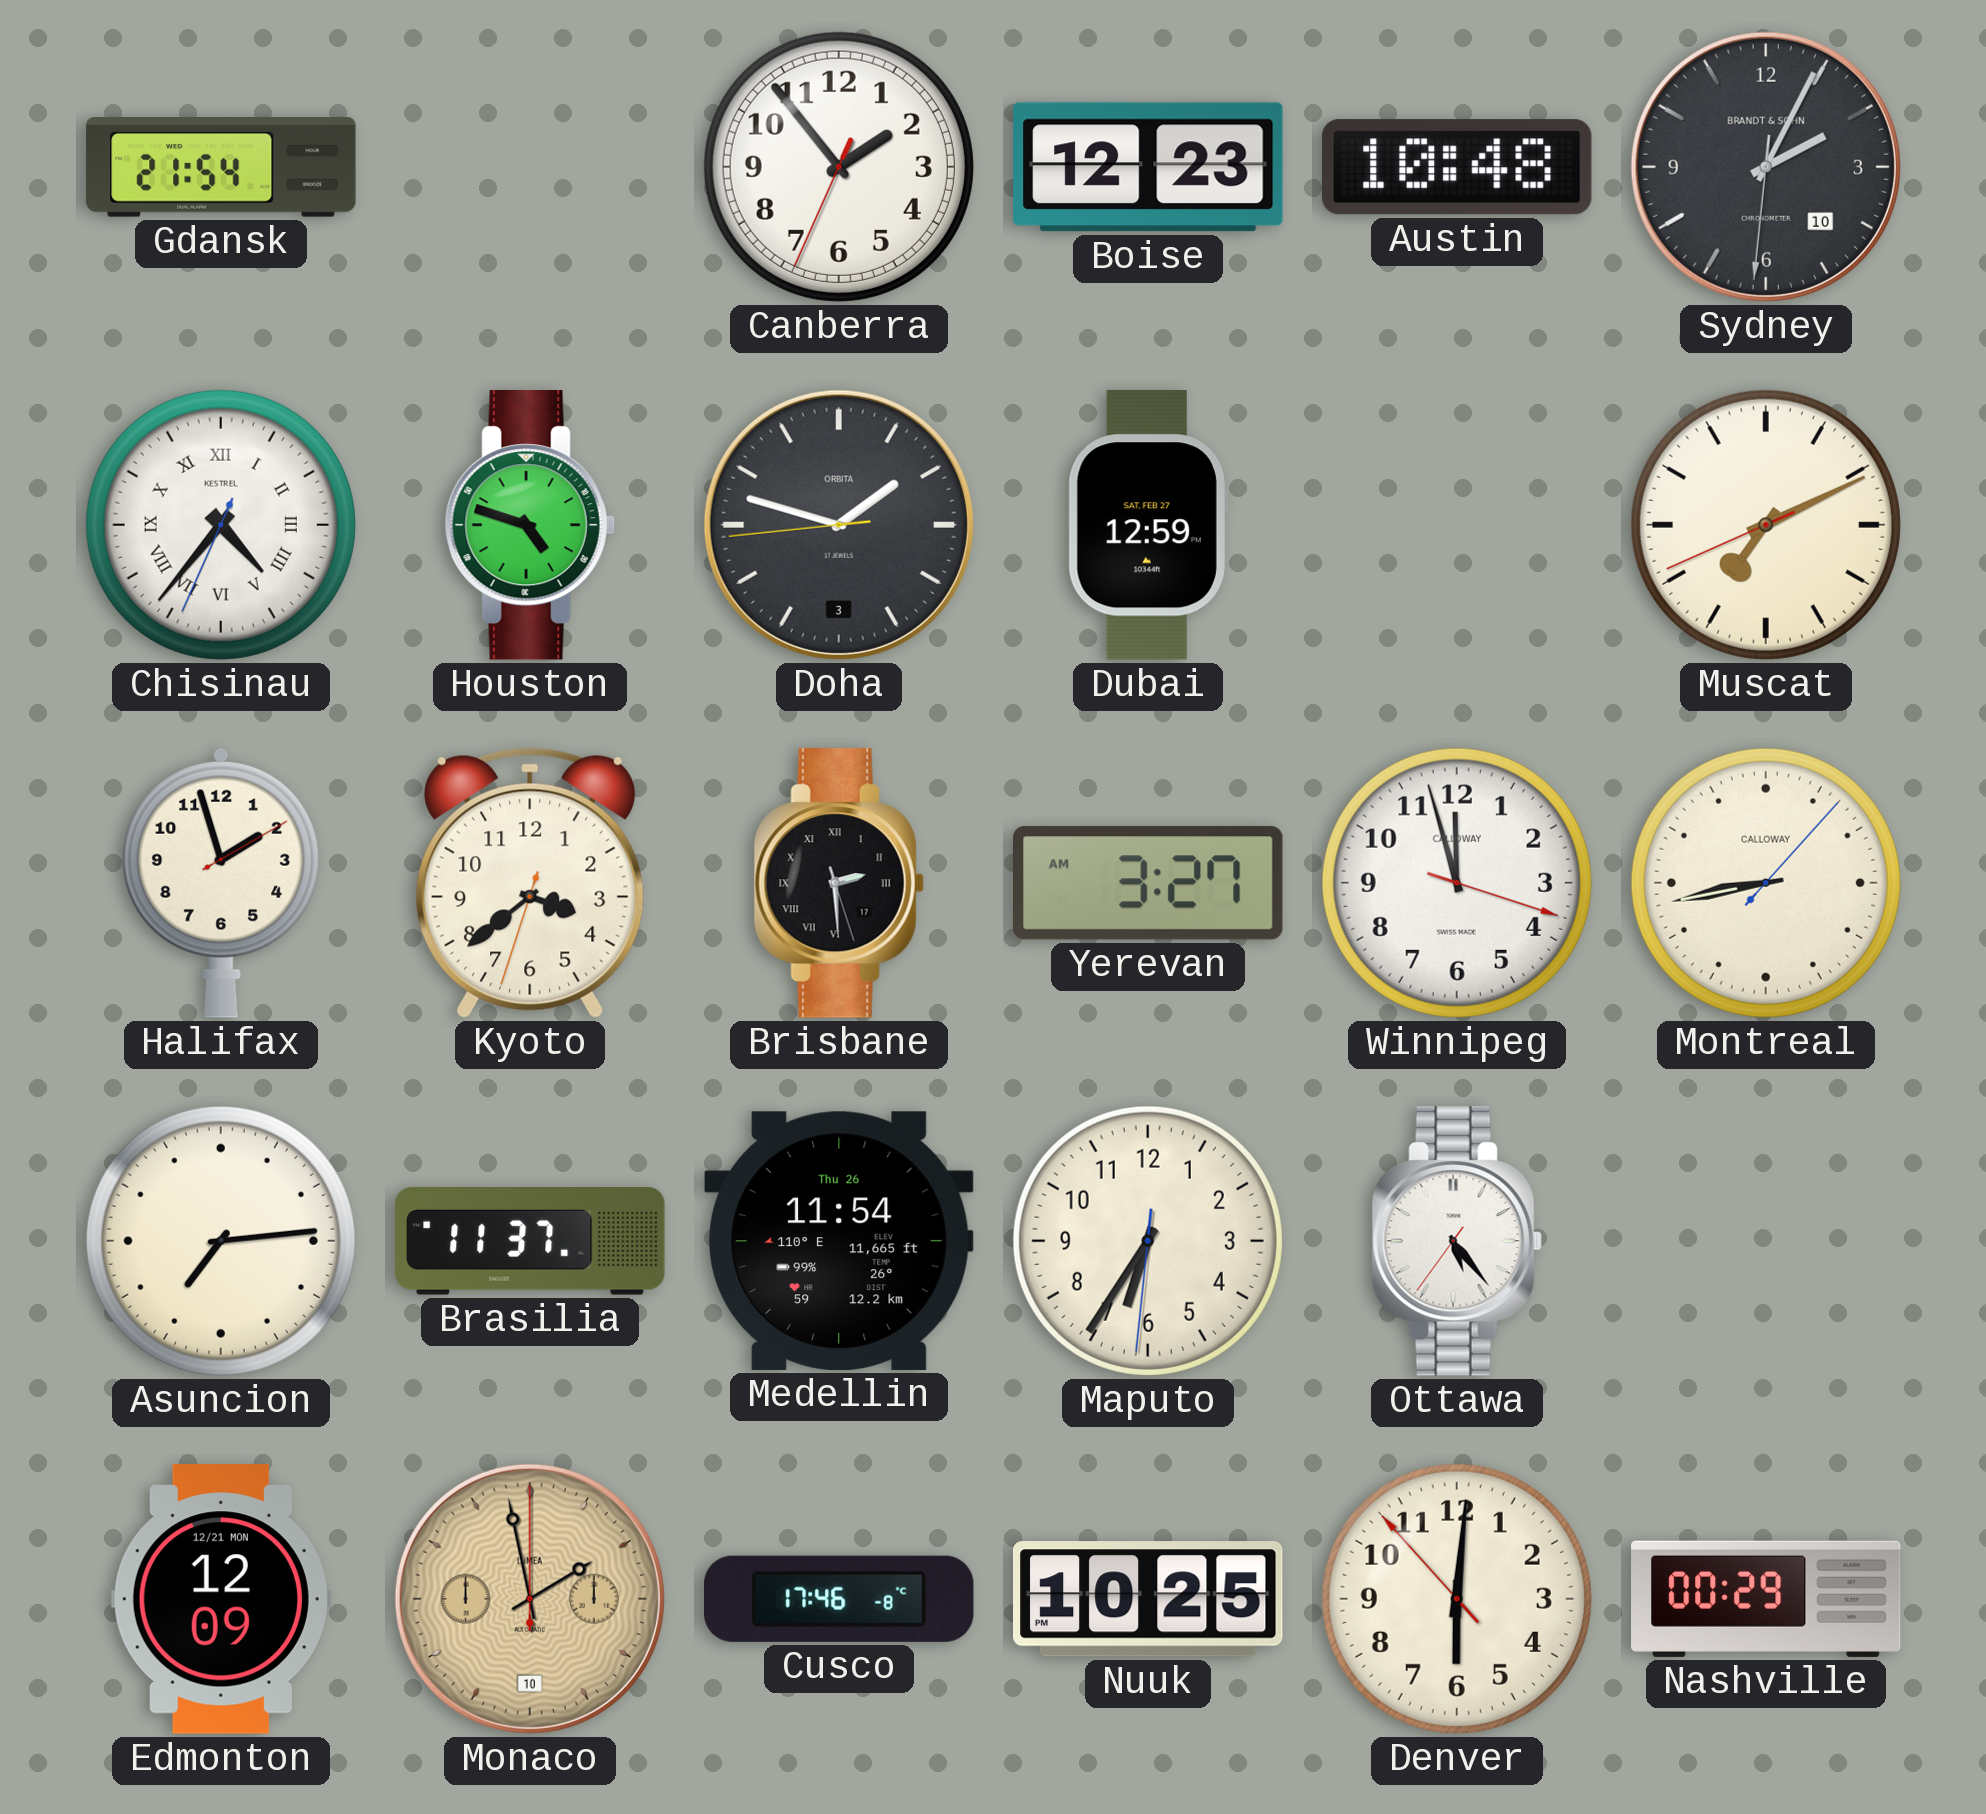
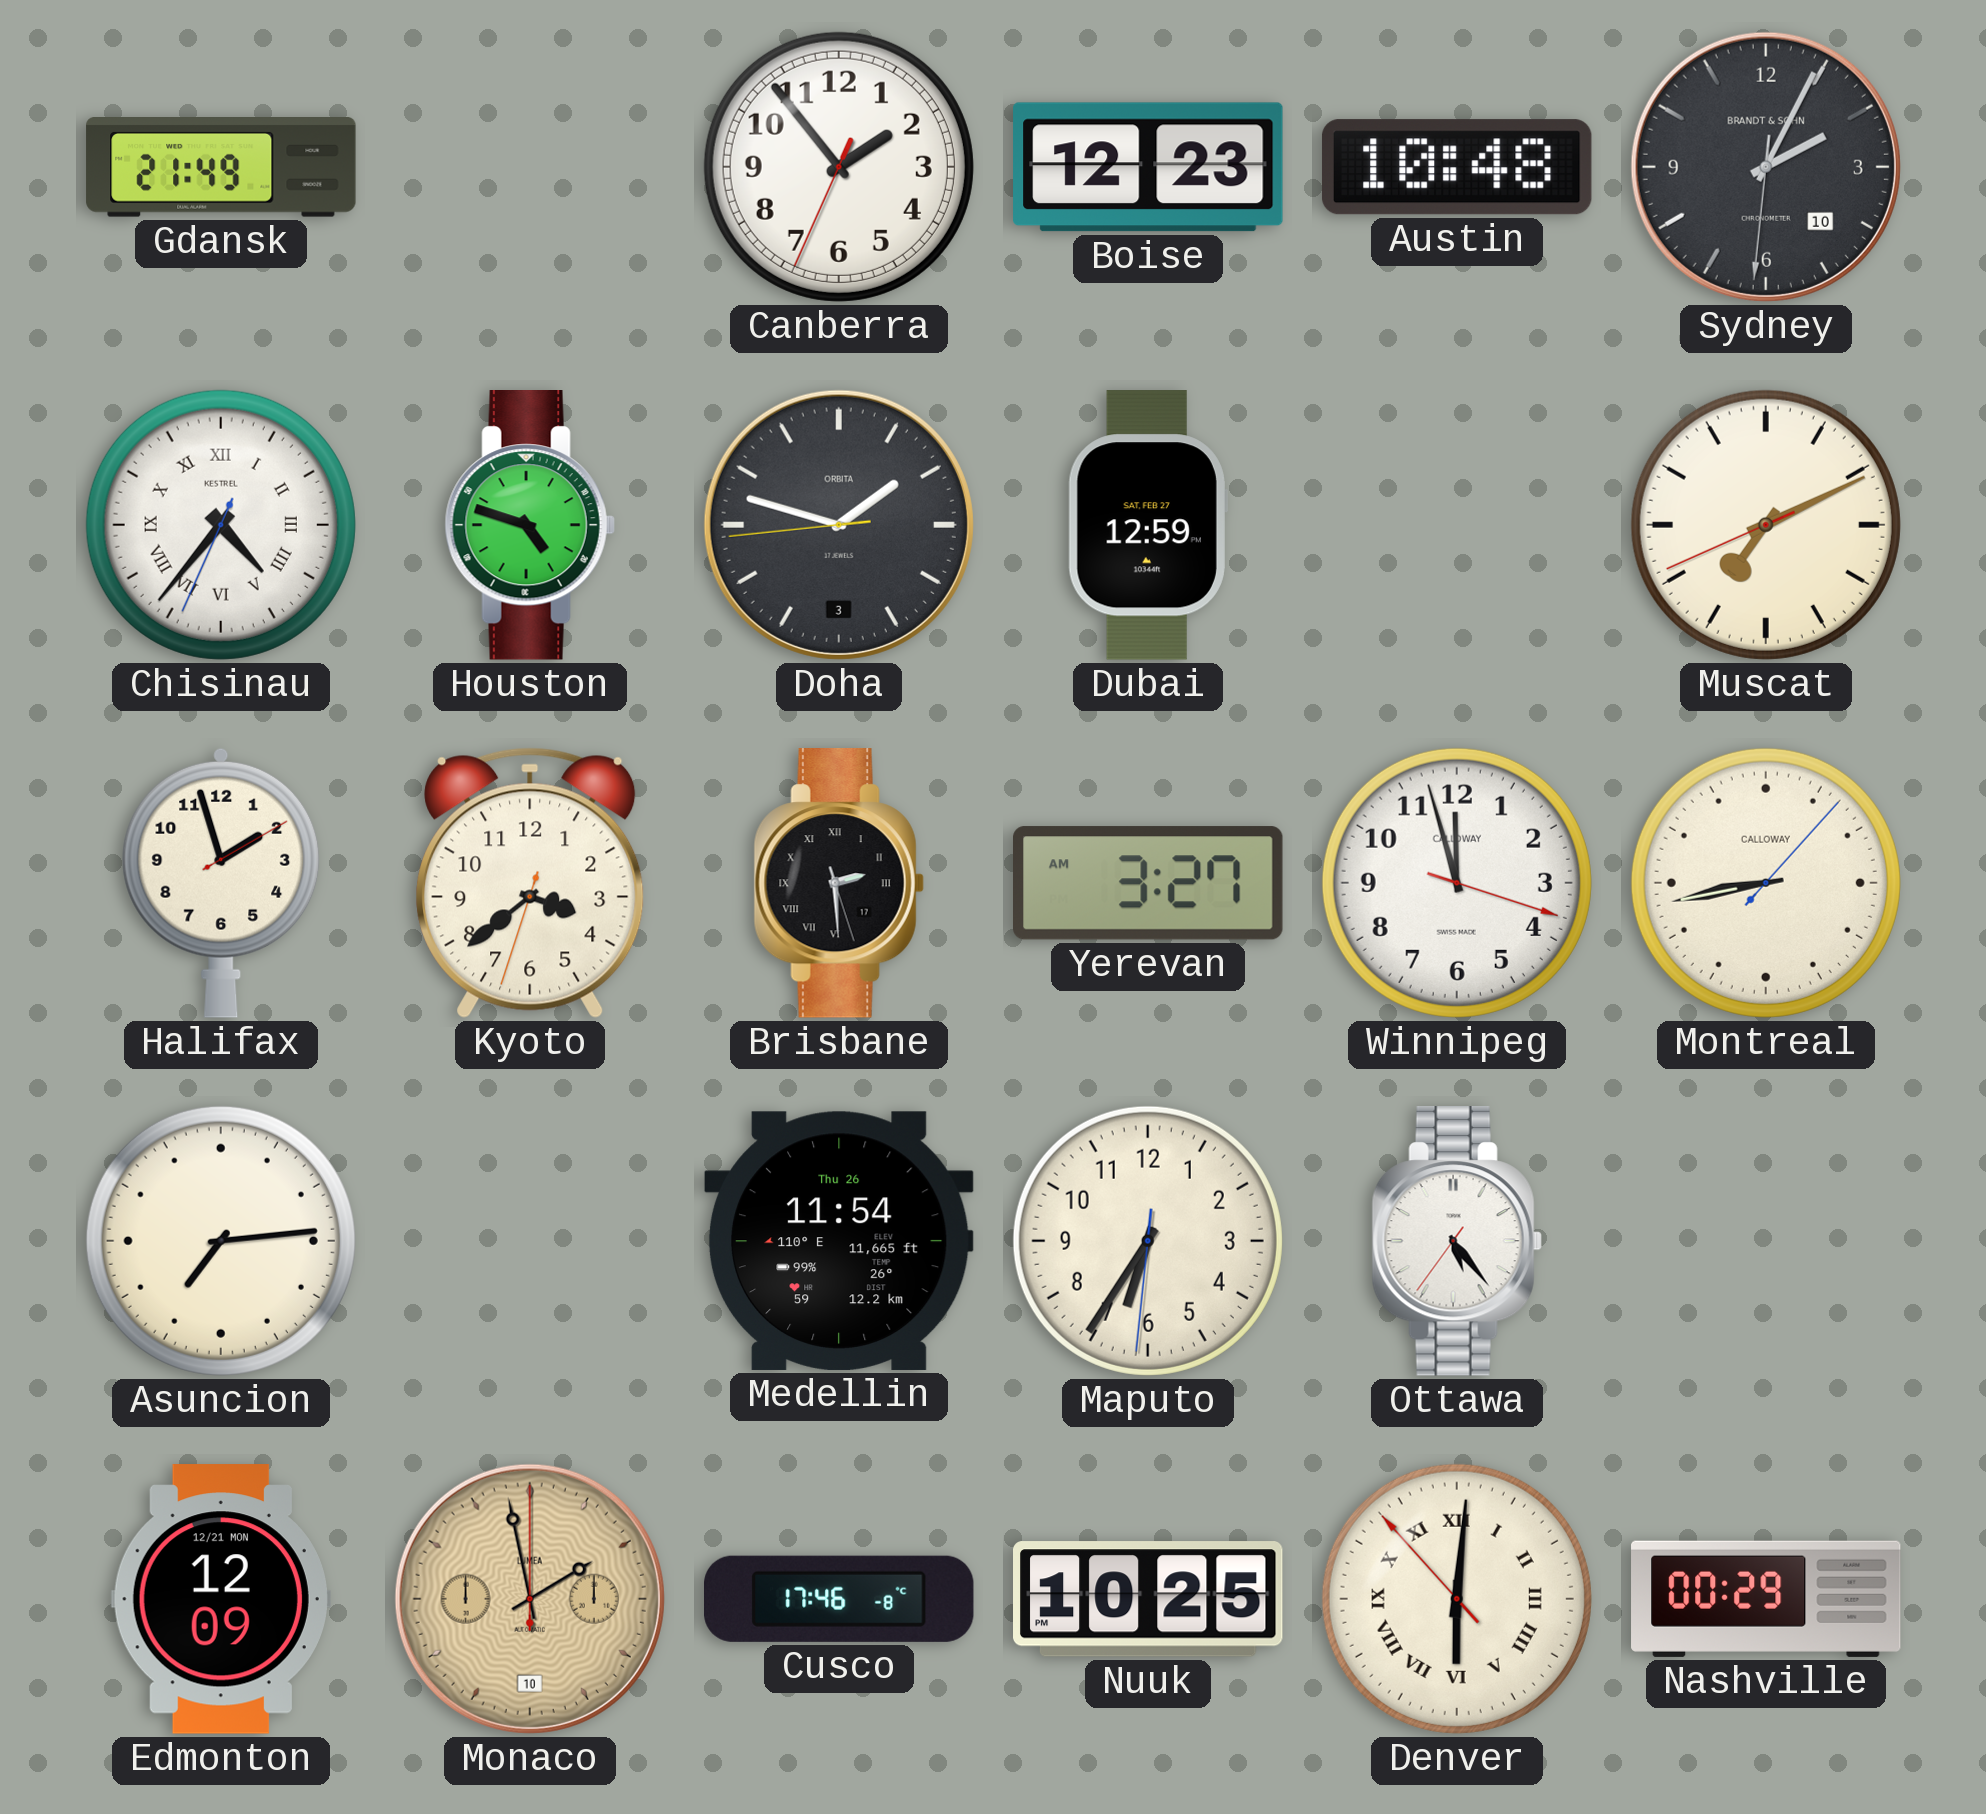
Gdansk: 21:54 -> 21:49 (221, 168)
Brasilia: 11:37 -> none (530, 1241)
Denver numerals: Arabic -> Roman (1457, 1599)
